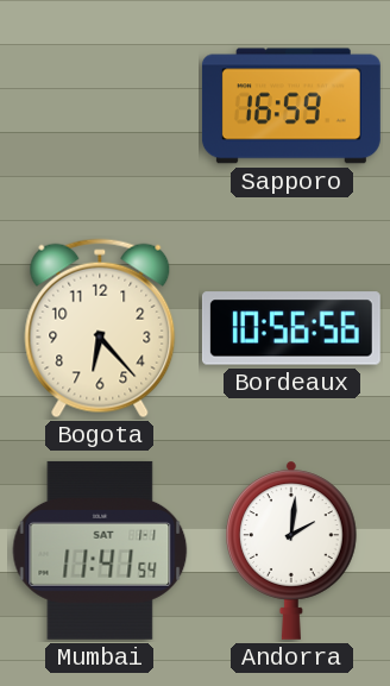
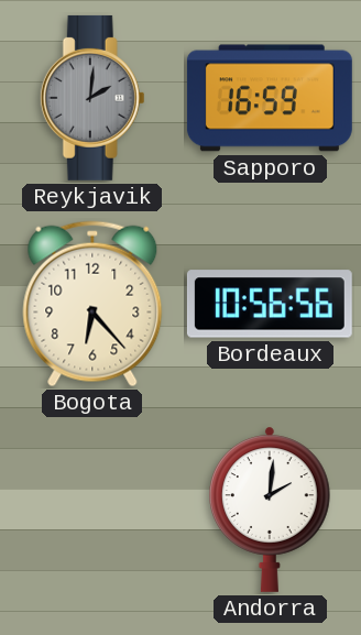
Reykjavik: none -> 2:01 (92, 98)
Mumbai: 11:41 -> none (100, 550)
